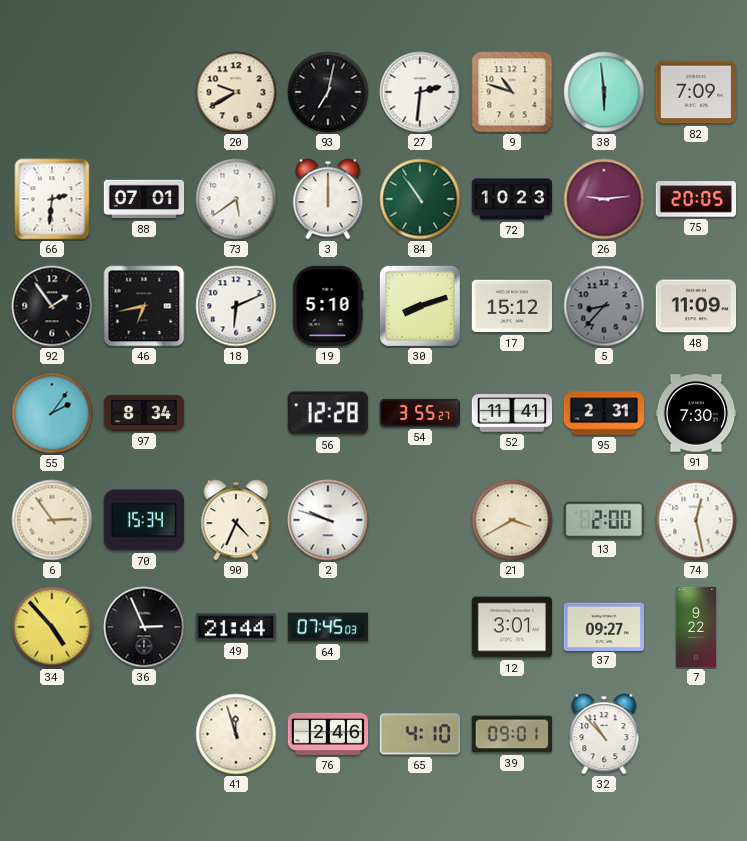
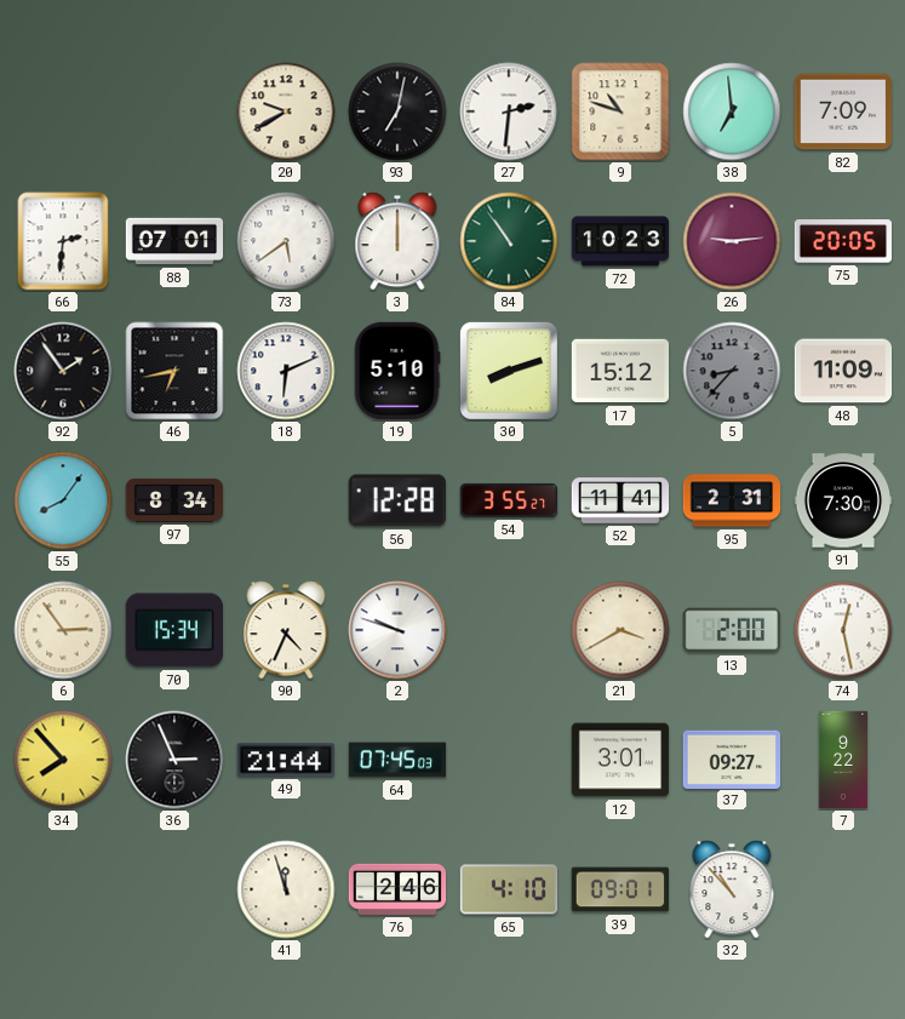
38: 5:59 -> 6:59 (732, 111)
55: 2:06 -> 8:06 (63, 500)
34: 4:53 -> 7:53 (63, 760)
